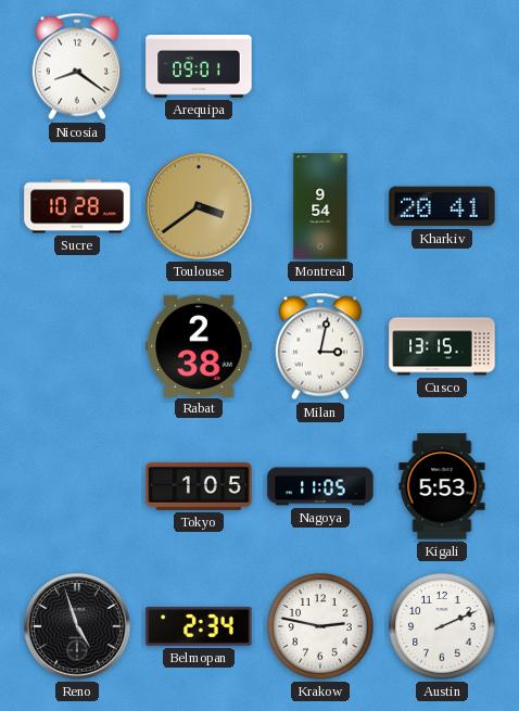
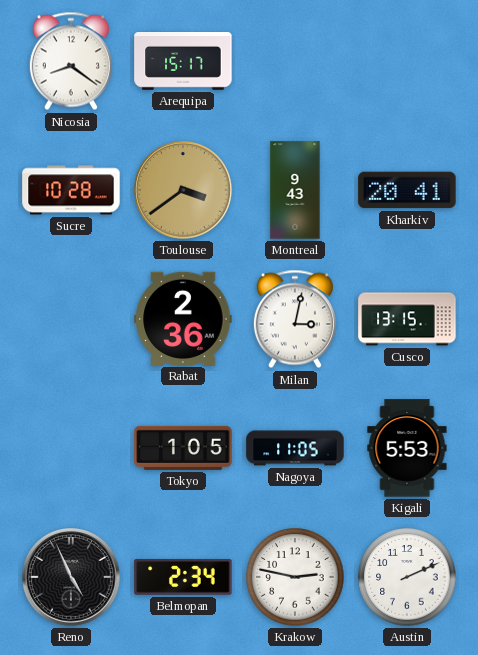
Arequipa: 09:01 -> 15:17 (183, 62)
Montreal: 9:54 -> 9:43 (295, 190)
Rabat: 2:38 -> 2:36 (183, 318)
Reno: 4:57 -> 4:56 (72, 578)
